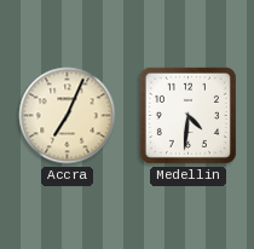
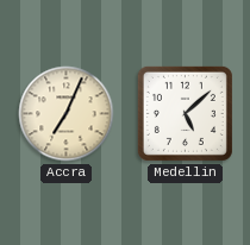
Medellin: 4:31 -> 5:08 (185, 113)
